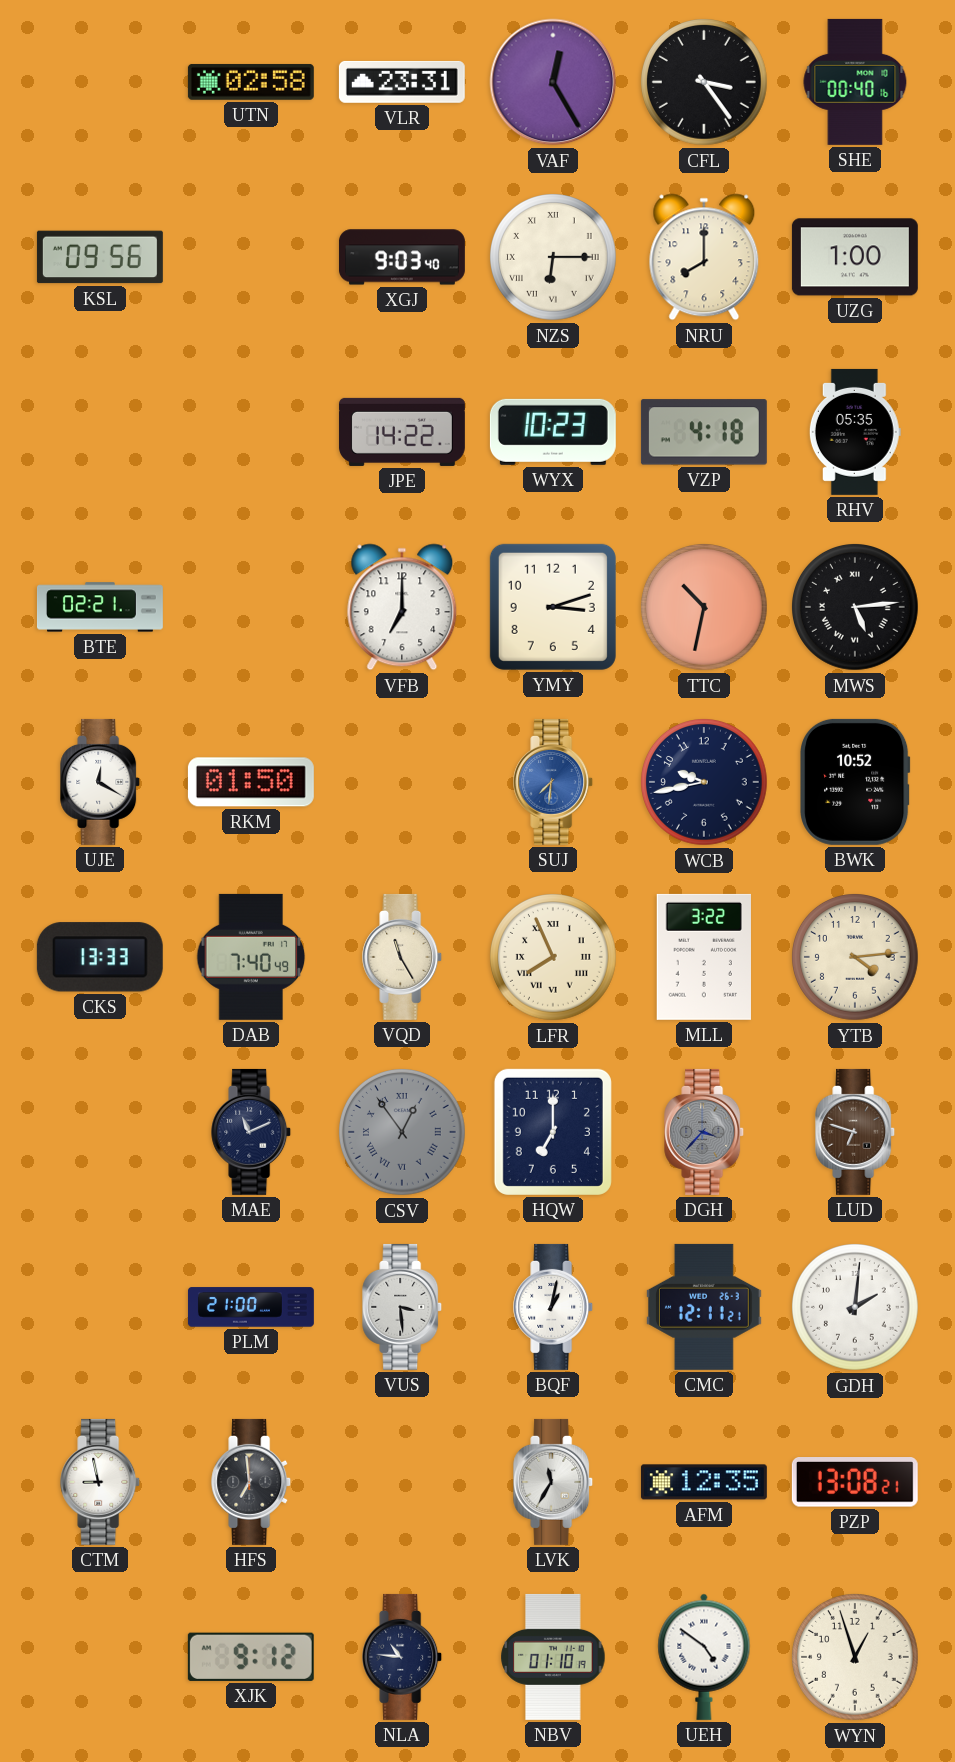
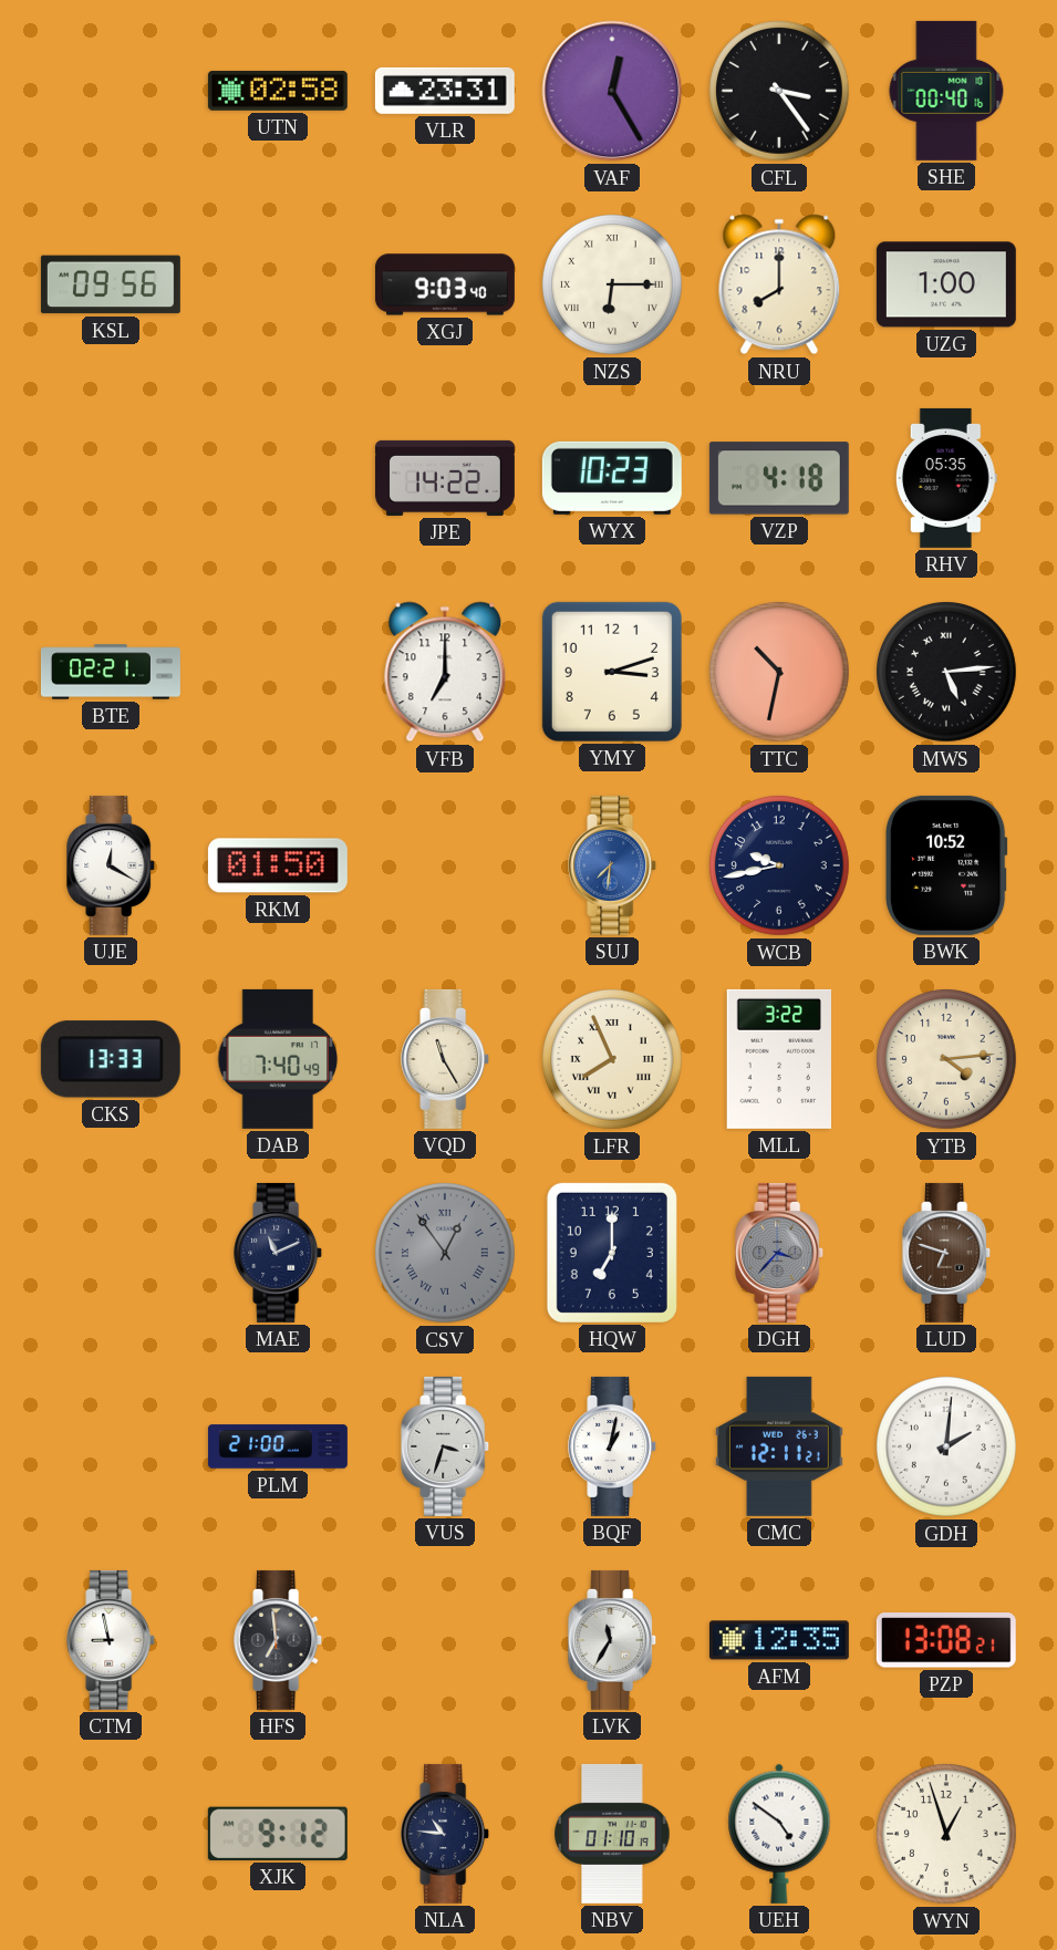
VUS: 3:29 -> 3:33 (446, 1446)
